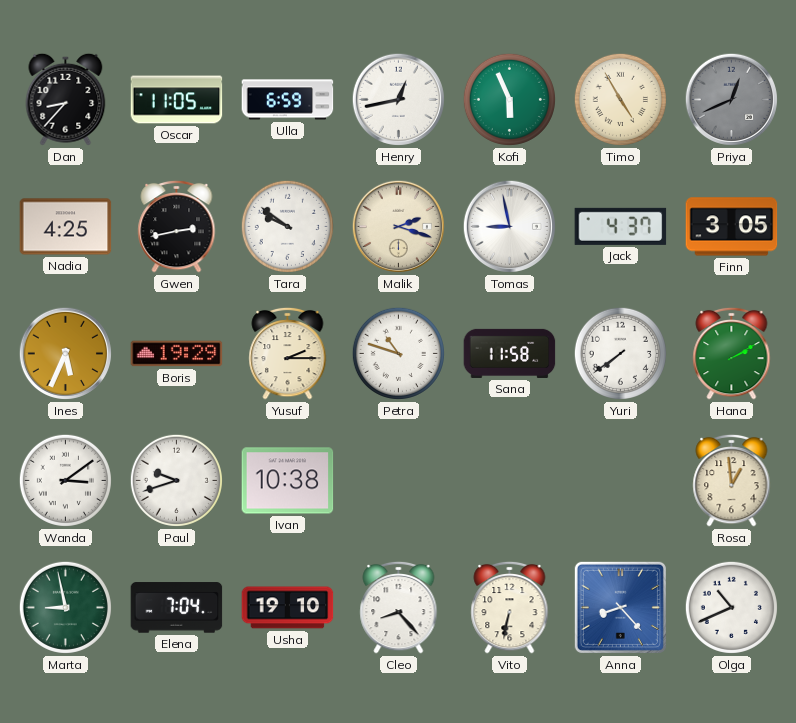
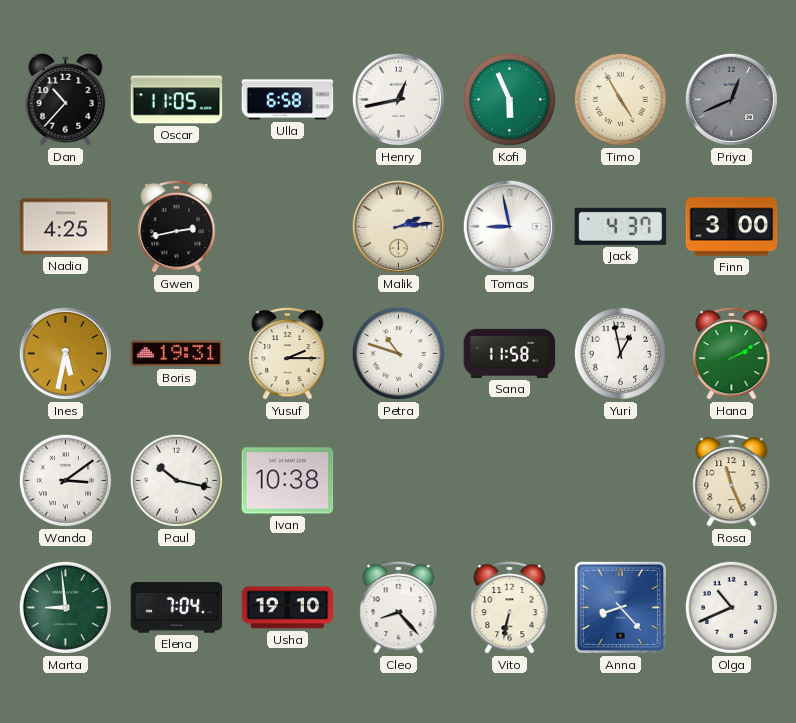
Dan: 8:37 -> 10:37 (66, 99)
Ulla: 6:59 -> 6:58 (288, 100)
Tara: 9:51 -> none (287, 226)
Malik: 2:18 -> 2:14 (398, 226)
Finn: 3:05 -> 3:00 (732, 227)
Ines: 5:34 -> 5:32 (65, 353)
Boris: 19:29 -> 19:31 (177, 354)
Yuri: 7:39 -> 12:58 (620, 353)
Paul: 9:42 -> 10:17 (176, 480)
Rosa: 12:59 -> 11:26 (732, 480)
Marta: 8:58 -> 8:59 (65, 607)
